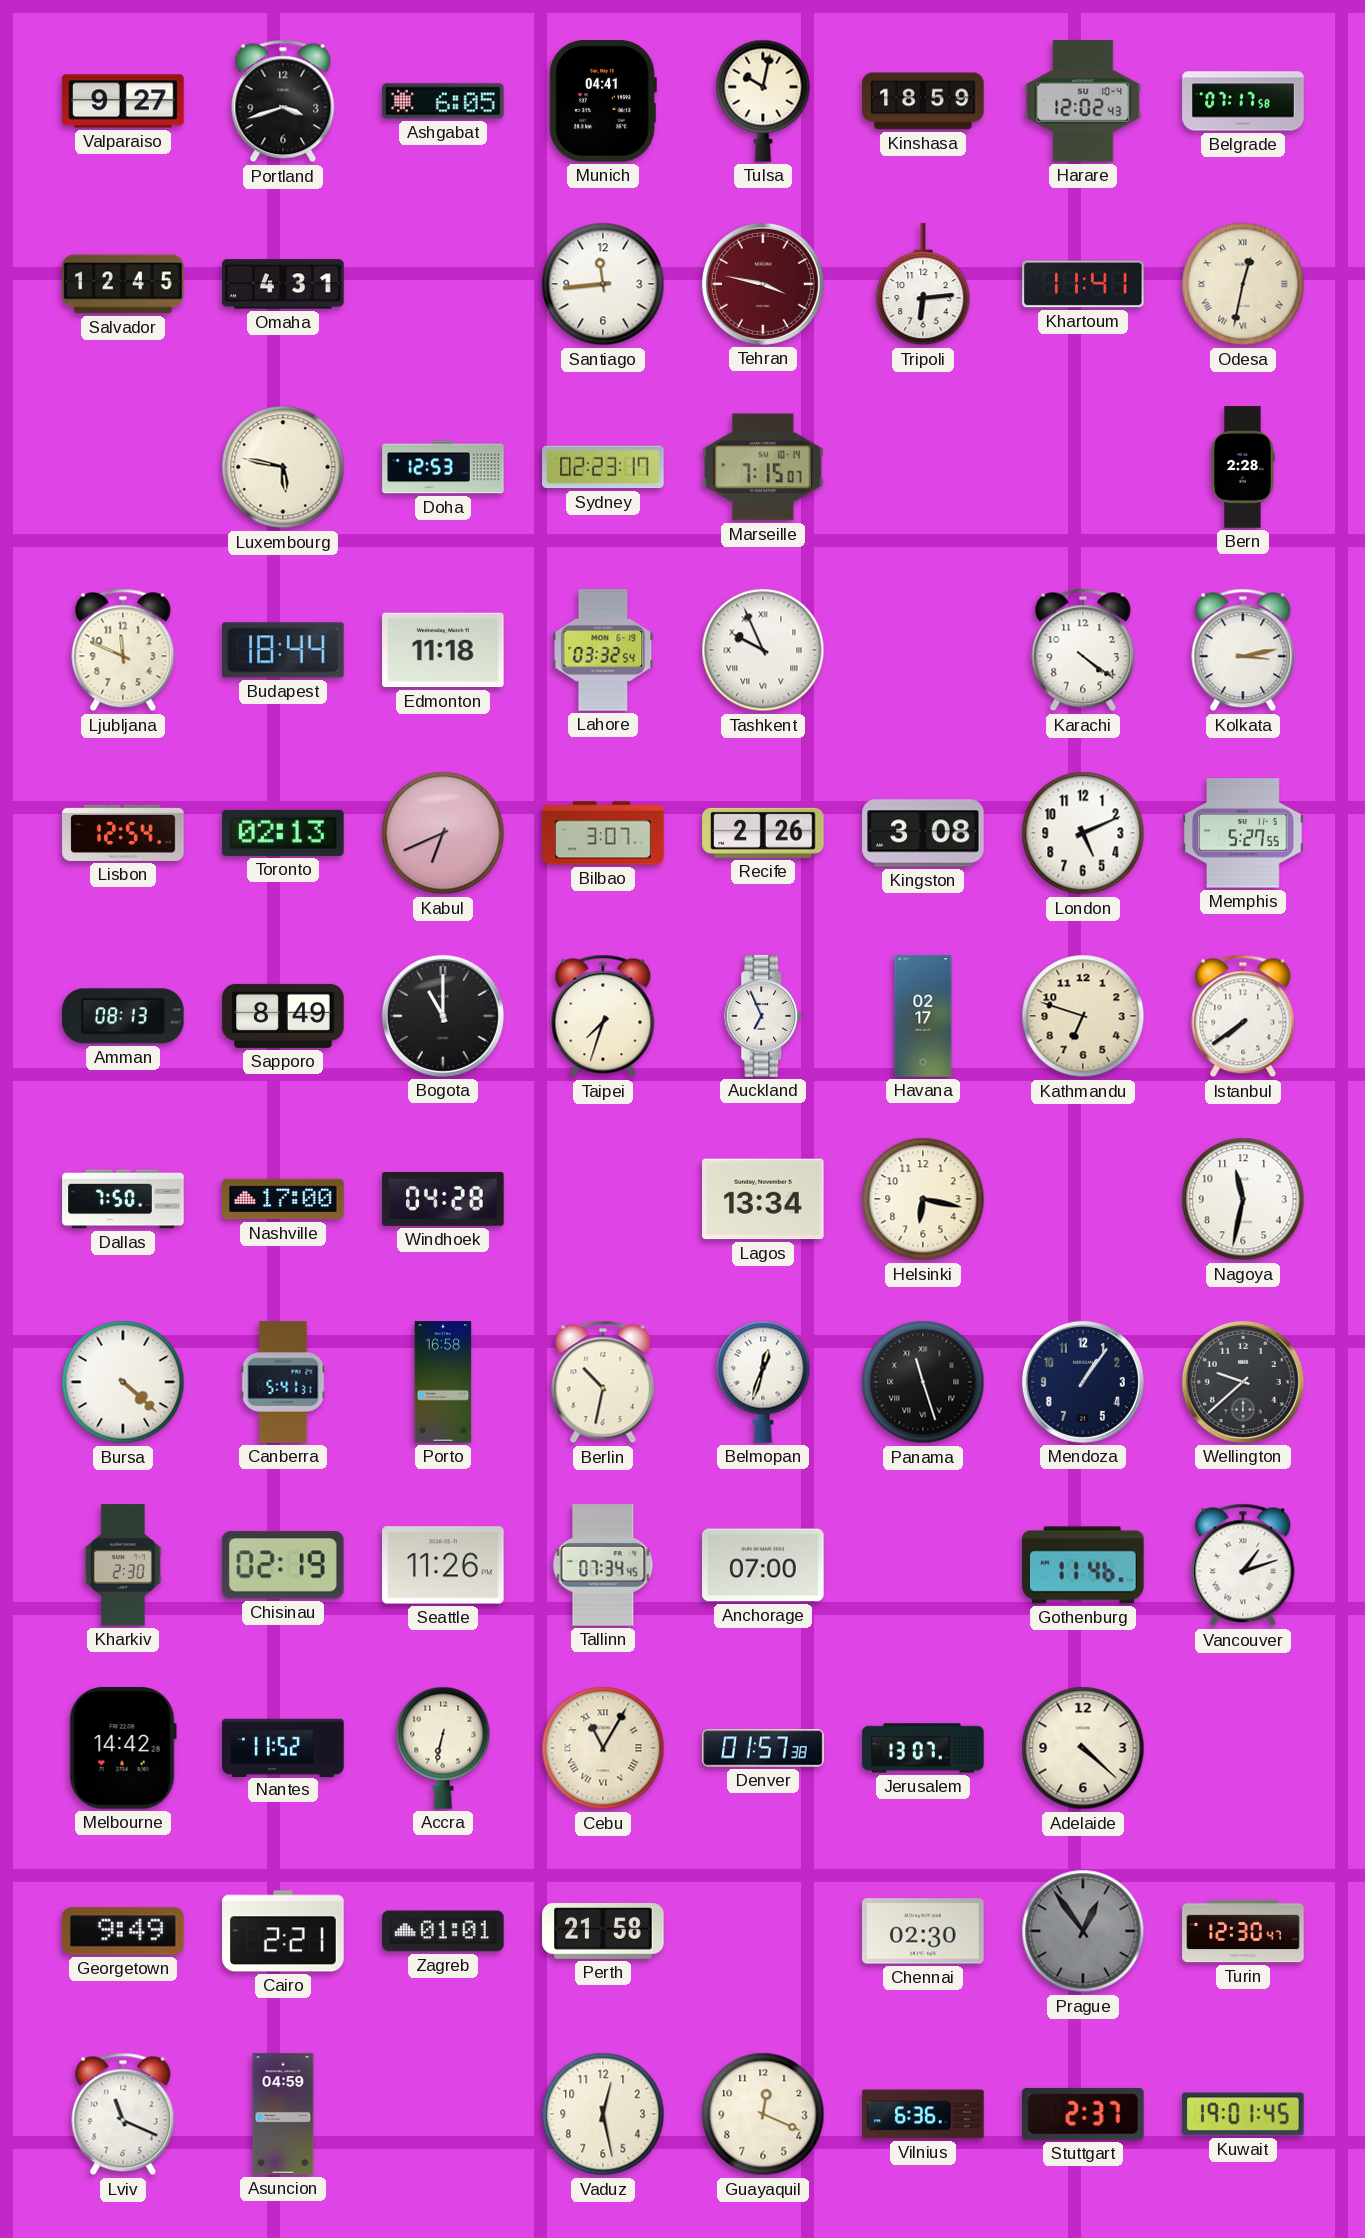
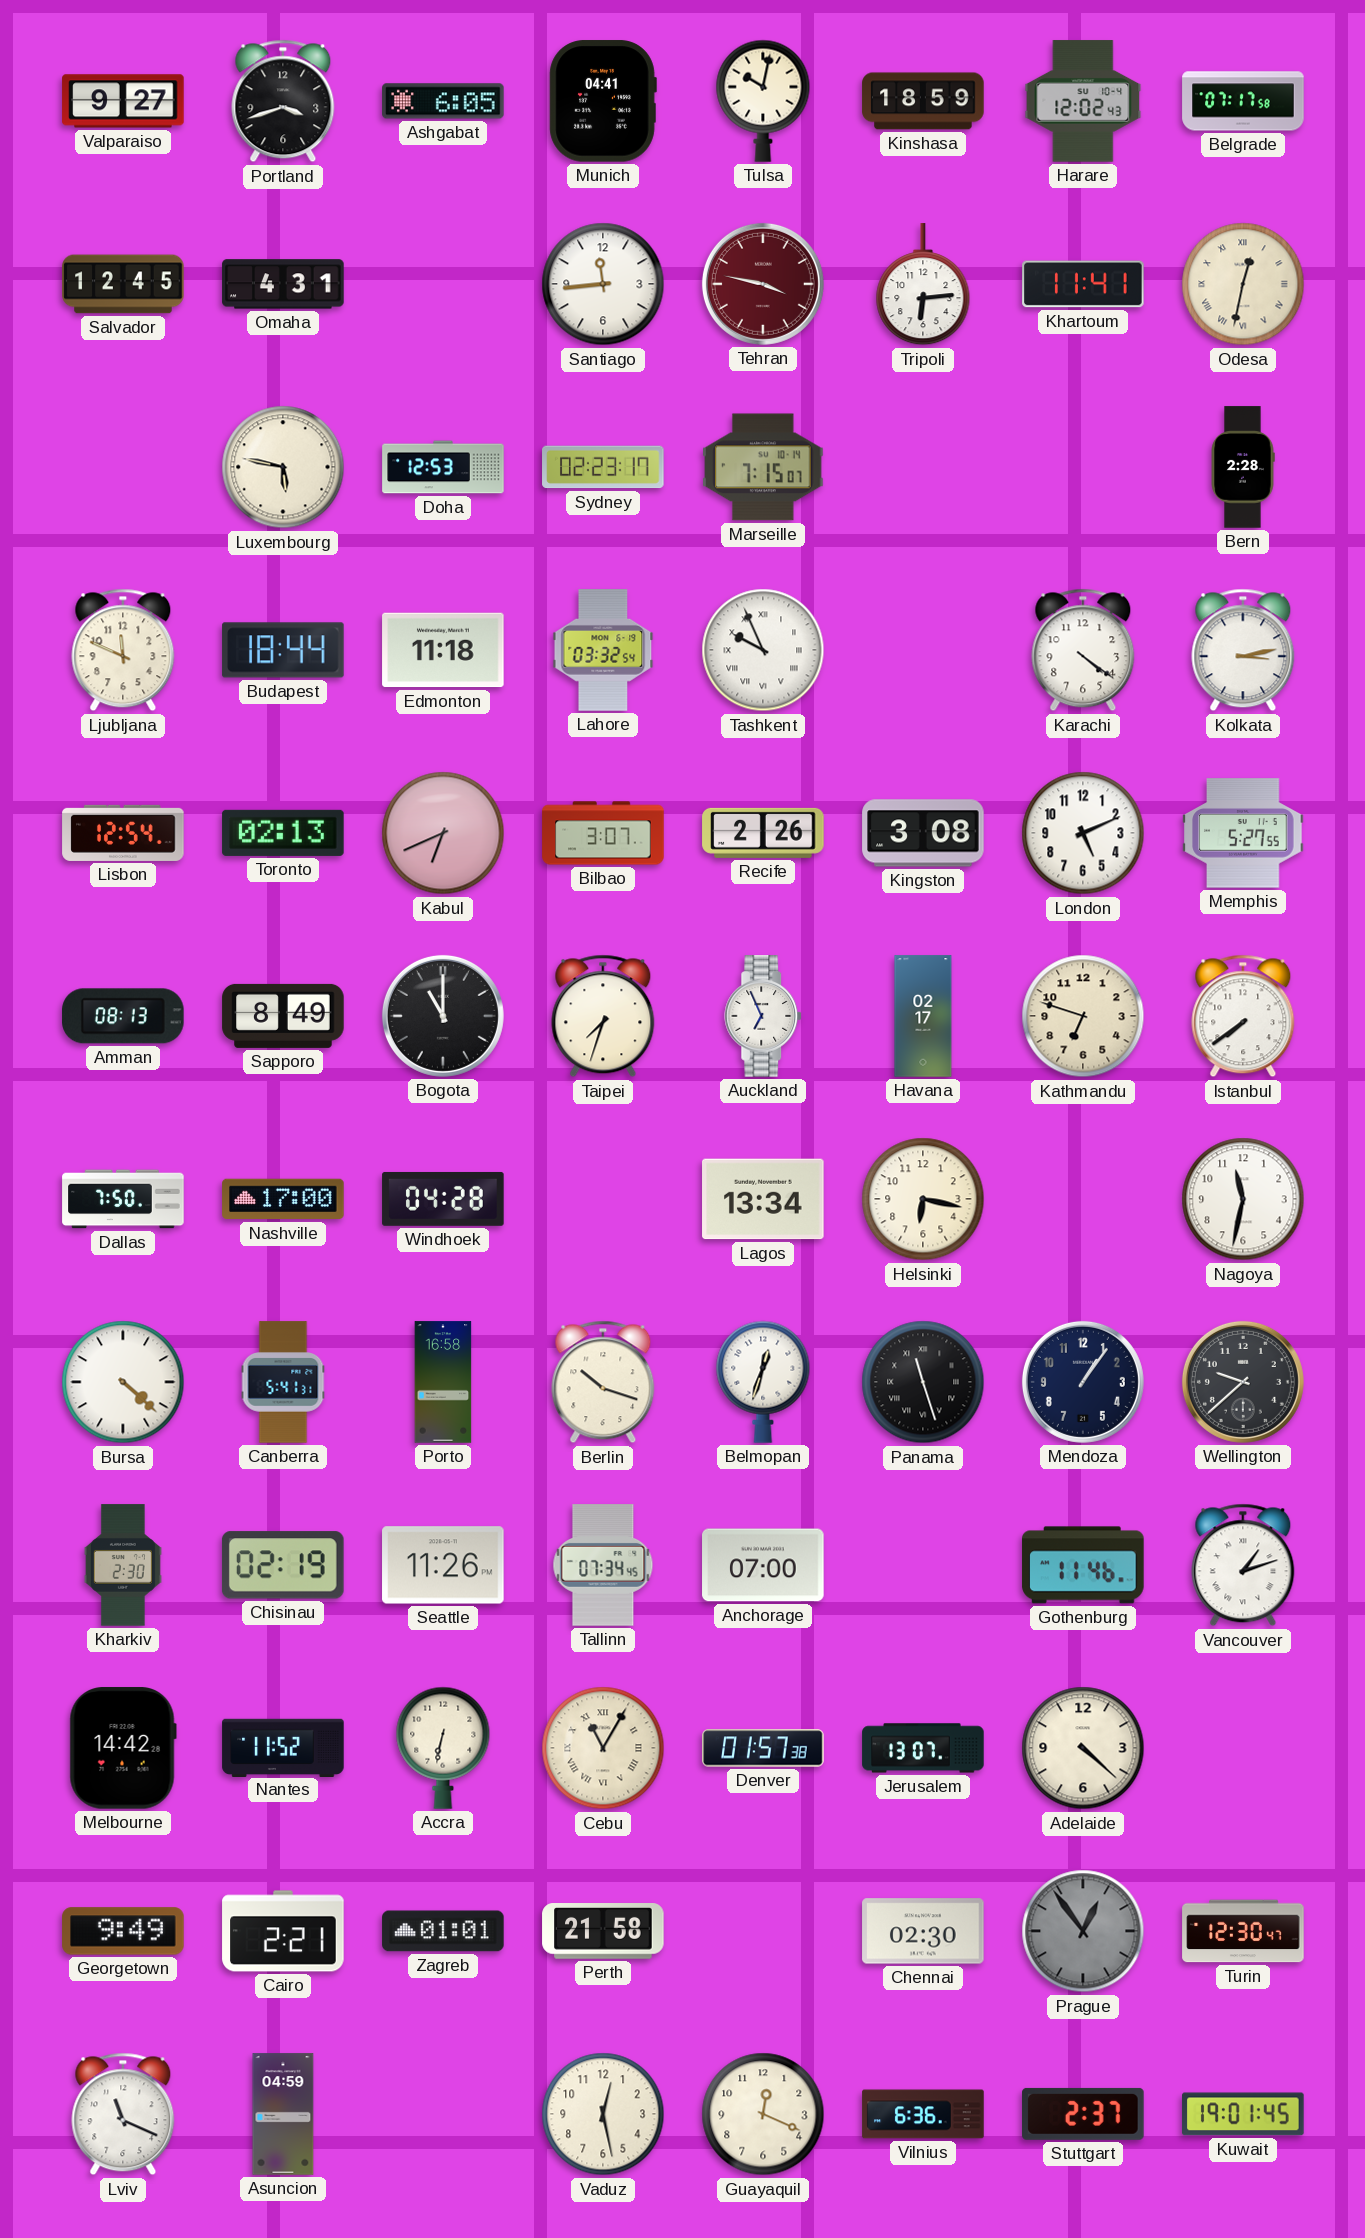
Berlin: 10:32 -> 10:18 (603, 1382)
